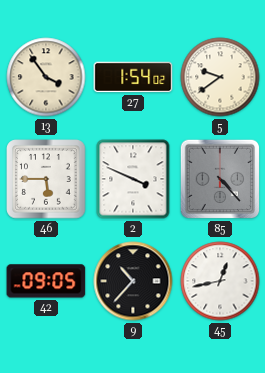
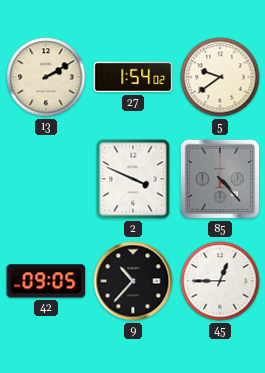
13: 3:54 -> 2:10 (46, 77)
46: 5:45 -> none (46, 179)
45: 12:43 -> 12:45 (220, 281)
